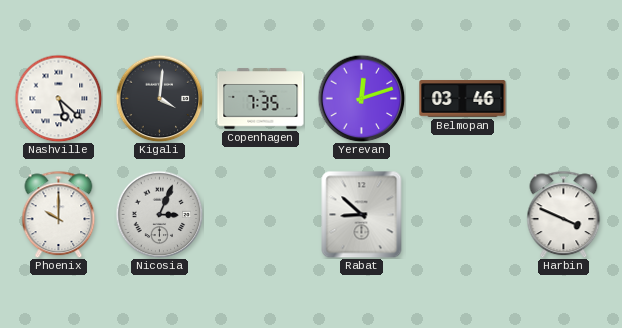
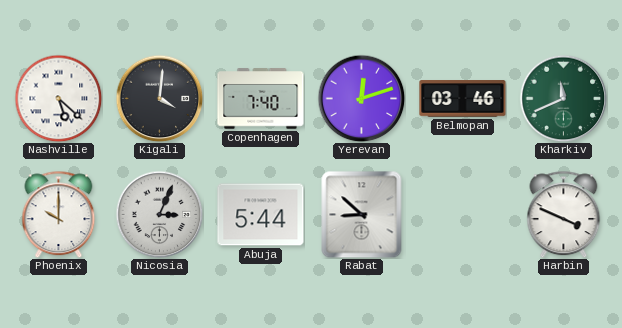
Copenhagen: 7:35 -> 7:40 (261, 99)
Kharkiv: none -> 11:41 (563, 98)
Abuja: none -> 5:44 (261, 215)
